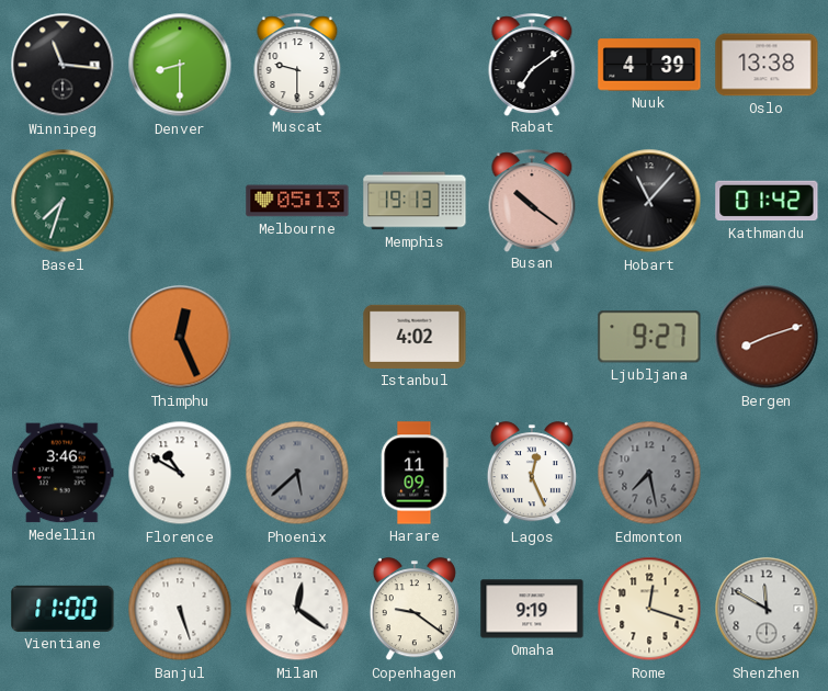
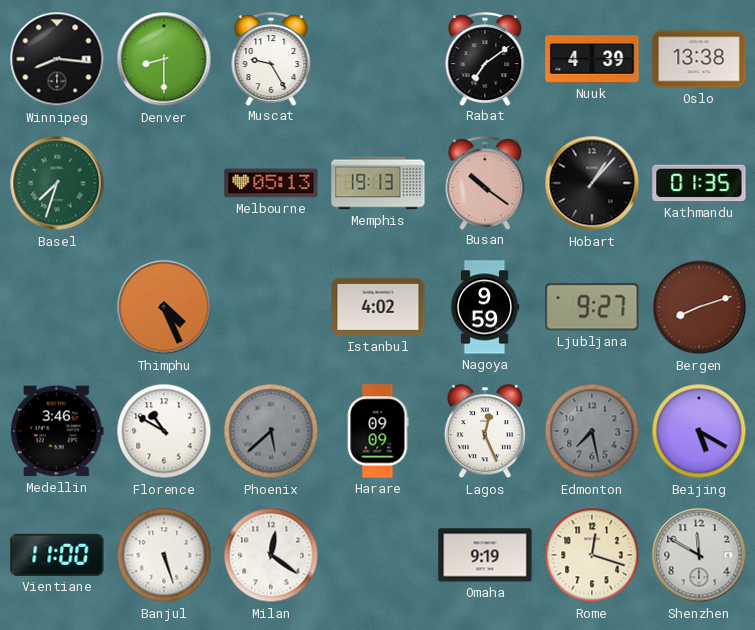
Winnipeg: 11:16 -> 8:16 (57, 59)
Muscat: 9:30 -> 9:25 (271, 59)
Hobart: 11:07 -> 1:07 (592, 183)
Kathmandu: 01:42 -> 01:35 (699, 183)
Thimphu: 12:26 -> 4:26 (164, 307)
Nagoya: none -> 9:59 (485, 307)
Harare: 11:09 -> 09:09 (378, 431)
Beijing: none -> 5:20 (699, 431)
Copenhagen: 9:21 -> none (415, 610)
